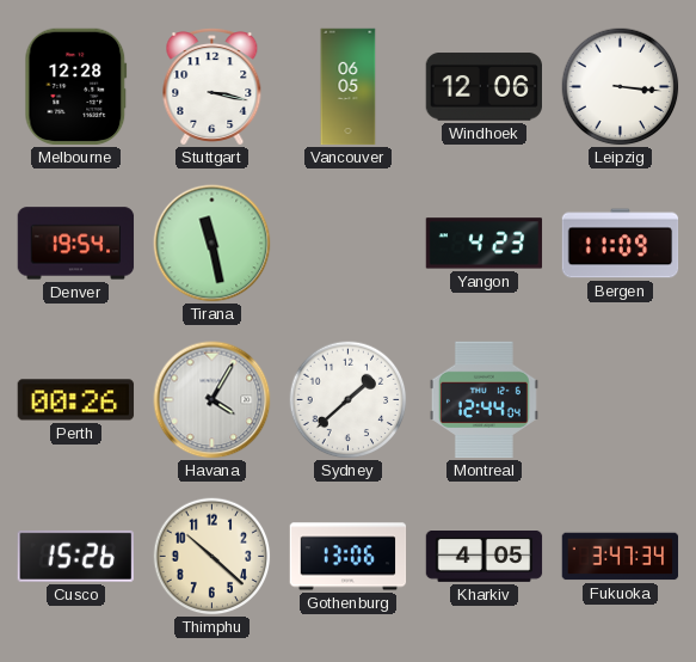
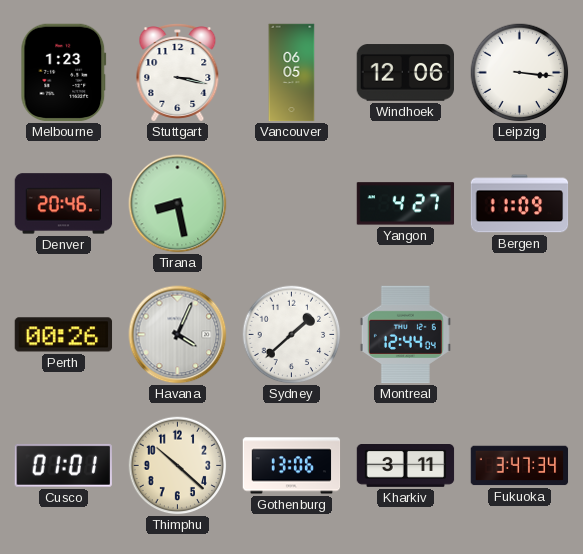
Melbourne: 12:28 -> 1:23 (64, 73)
Denver: 19:54 -> 20:46 (64, 204)
Tirana: 11:28 -> 8:28 (178, 204)
Yangon: 4:23 -> 4:27 (406, 204)
Havana: 4:05 -> 4:04 (178, 335)
Cusco: 15:26 -> 01:01 (63, 465)
Kharkiv: 4:05 -> 3:11 (406, 466)
